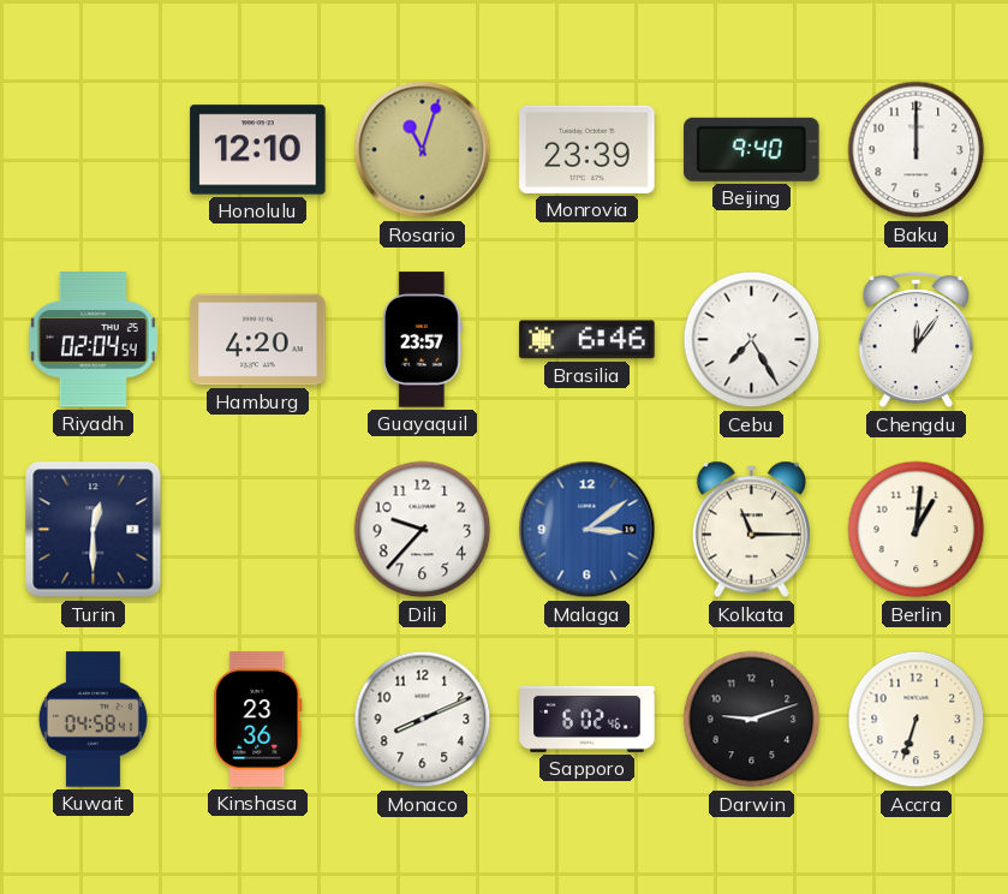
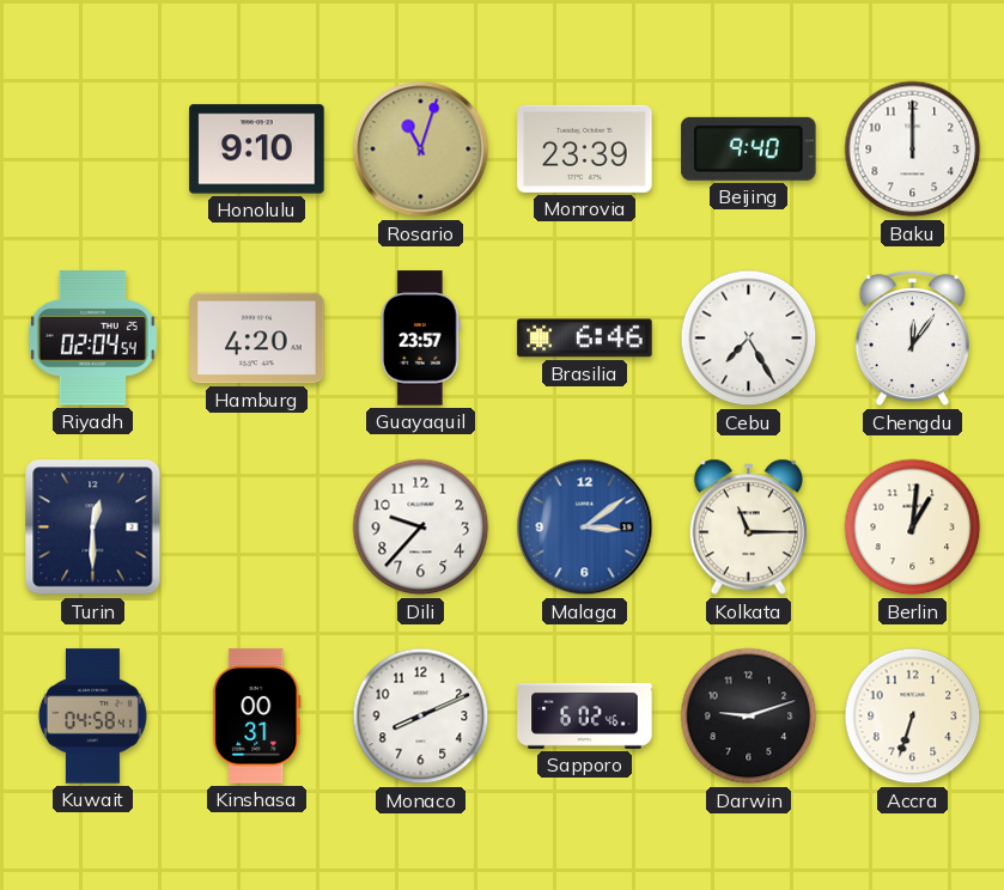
Honolulu: 12:10 -> 9:10 (257, 150)
Kinshasa: 23:36 -> 00:31 (257, 717)
